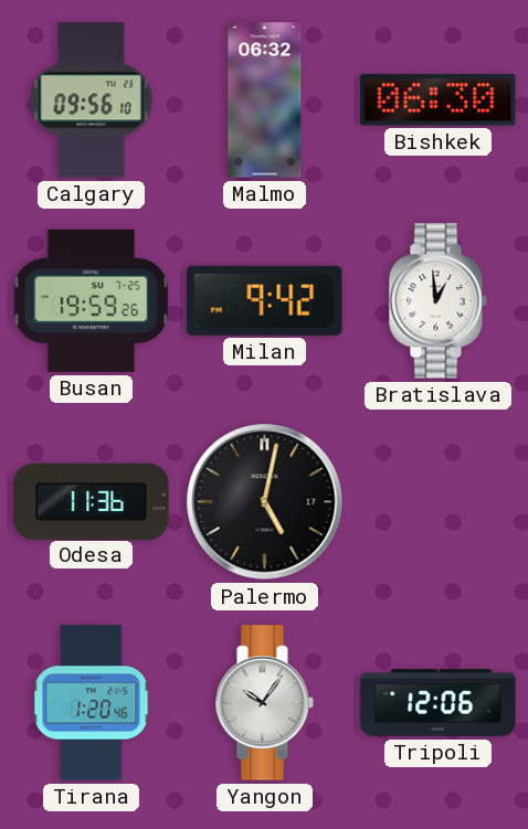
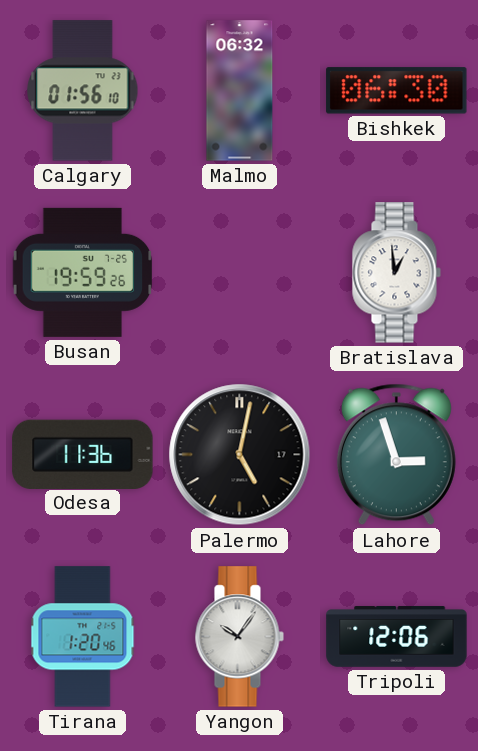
Calgary: 09:56 -> 01:56 (83, 91)
Milan: 9:42 -> none (265, 300)
Lahore: none -> 2:57 (396, 455)
